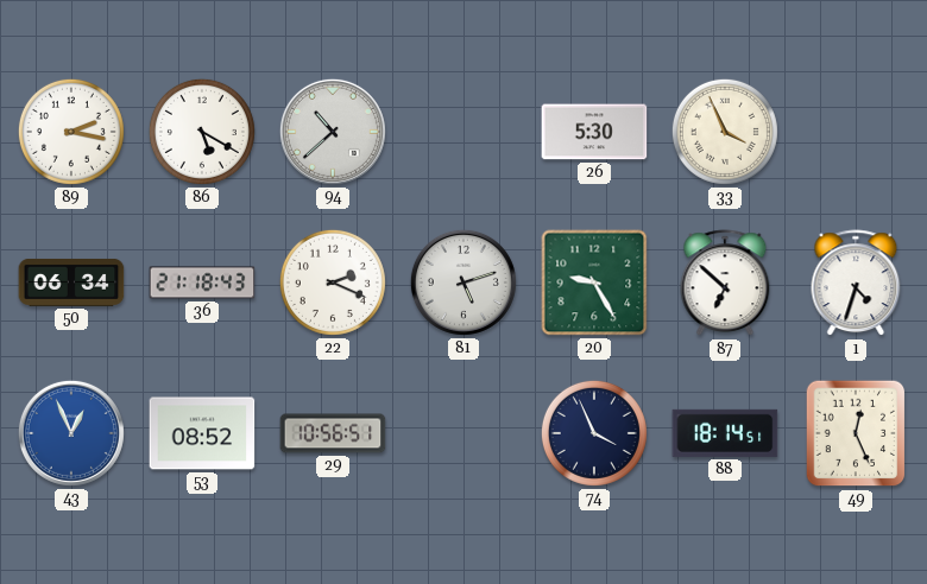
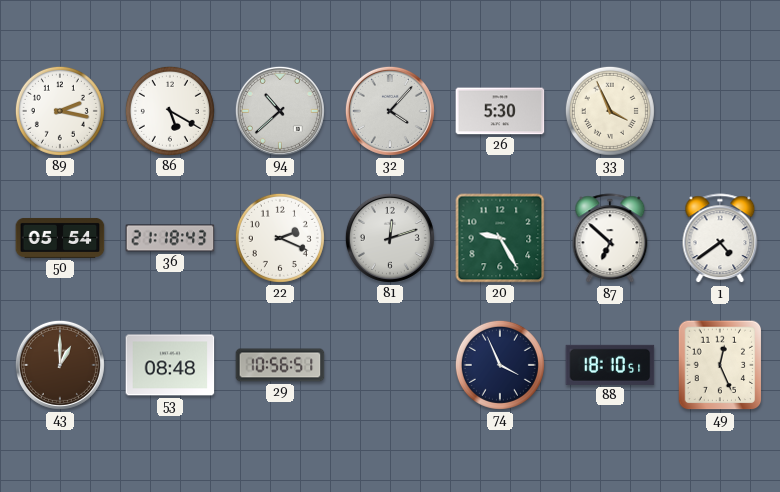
32: none -> 4:07 (390, 111)
50: 06:34 -> 05:54 (60, 238)
81: 5:12 -> 12:12 (390, 238)
1: 4:33 -> 4:39 (720, 239)
43: 12:56 -> 1:00 (60, 365)
43 dial: blue -> brown (60, 365)
53: 08:52 -> 08:48 (170, 365)
88: 18:14 -> 18:10 (610, 365)
